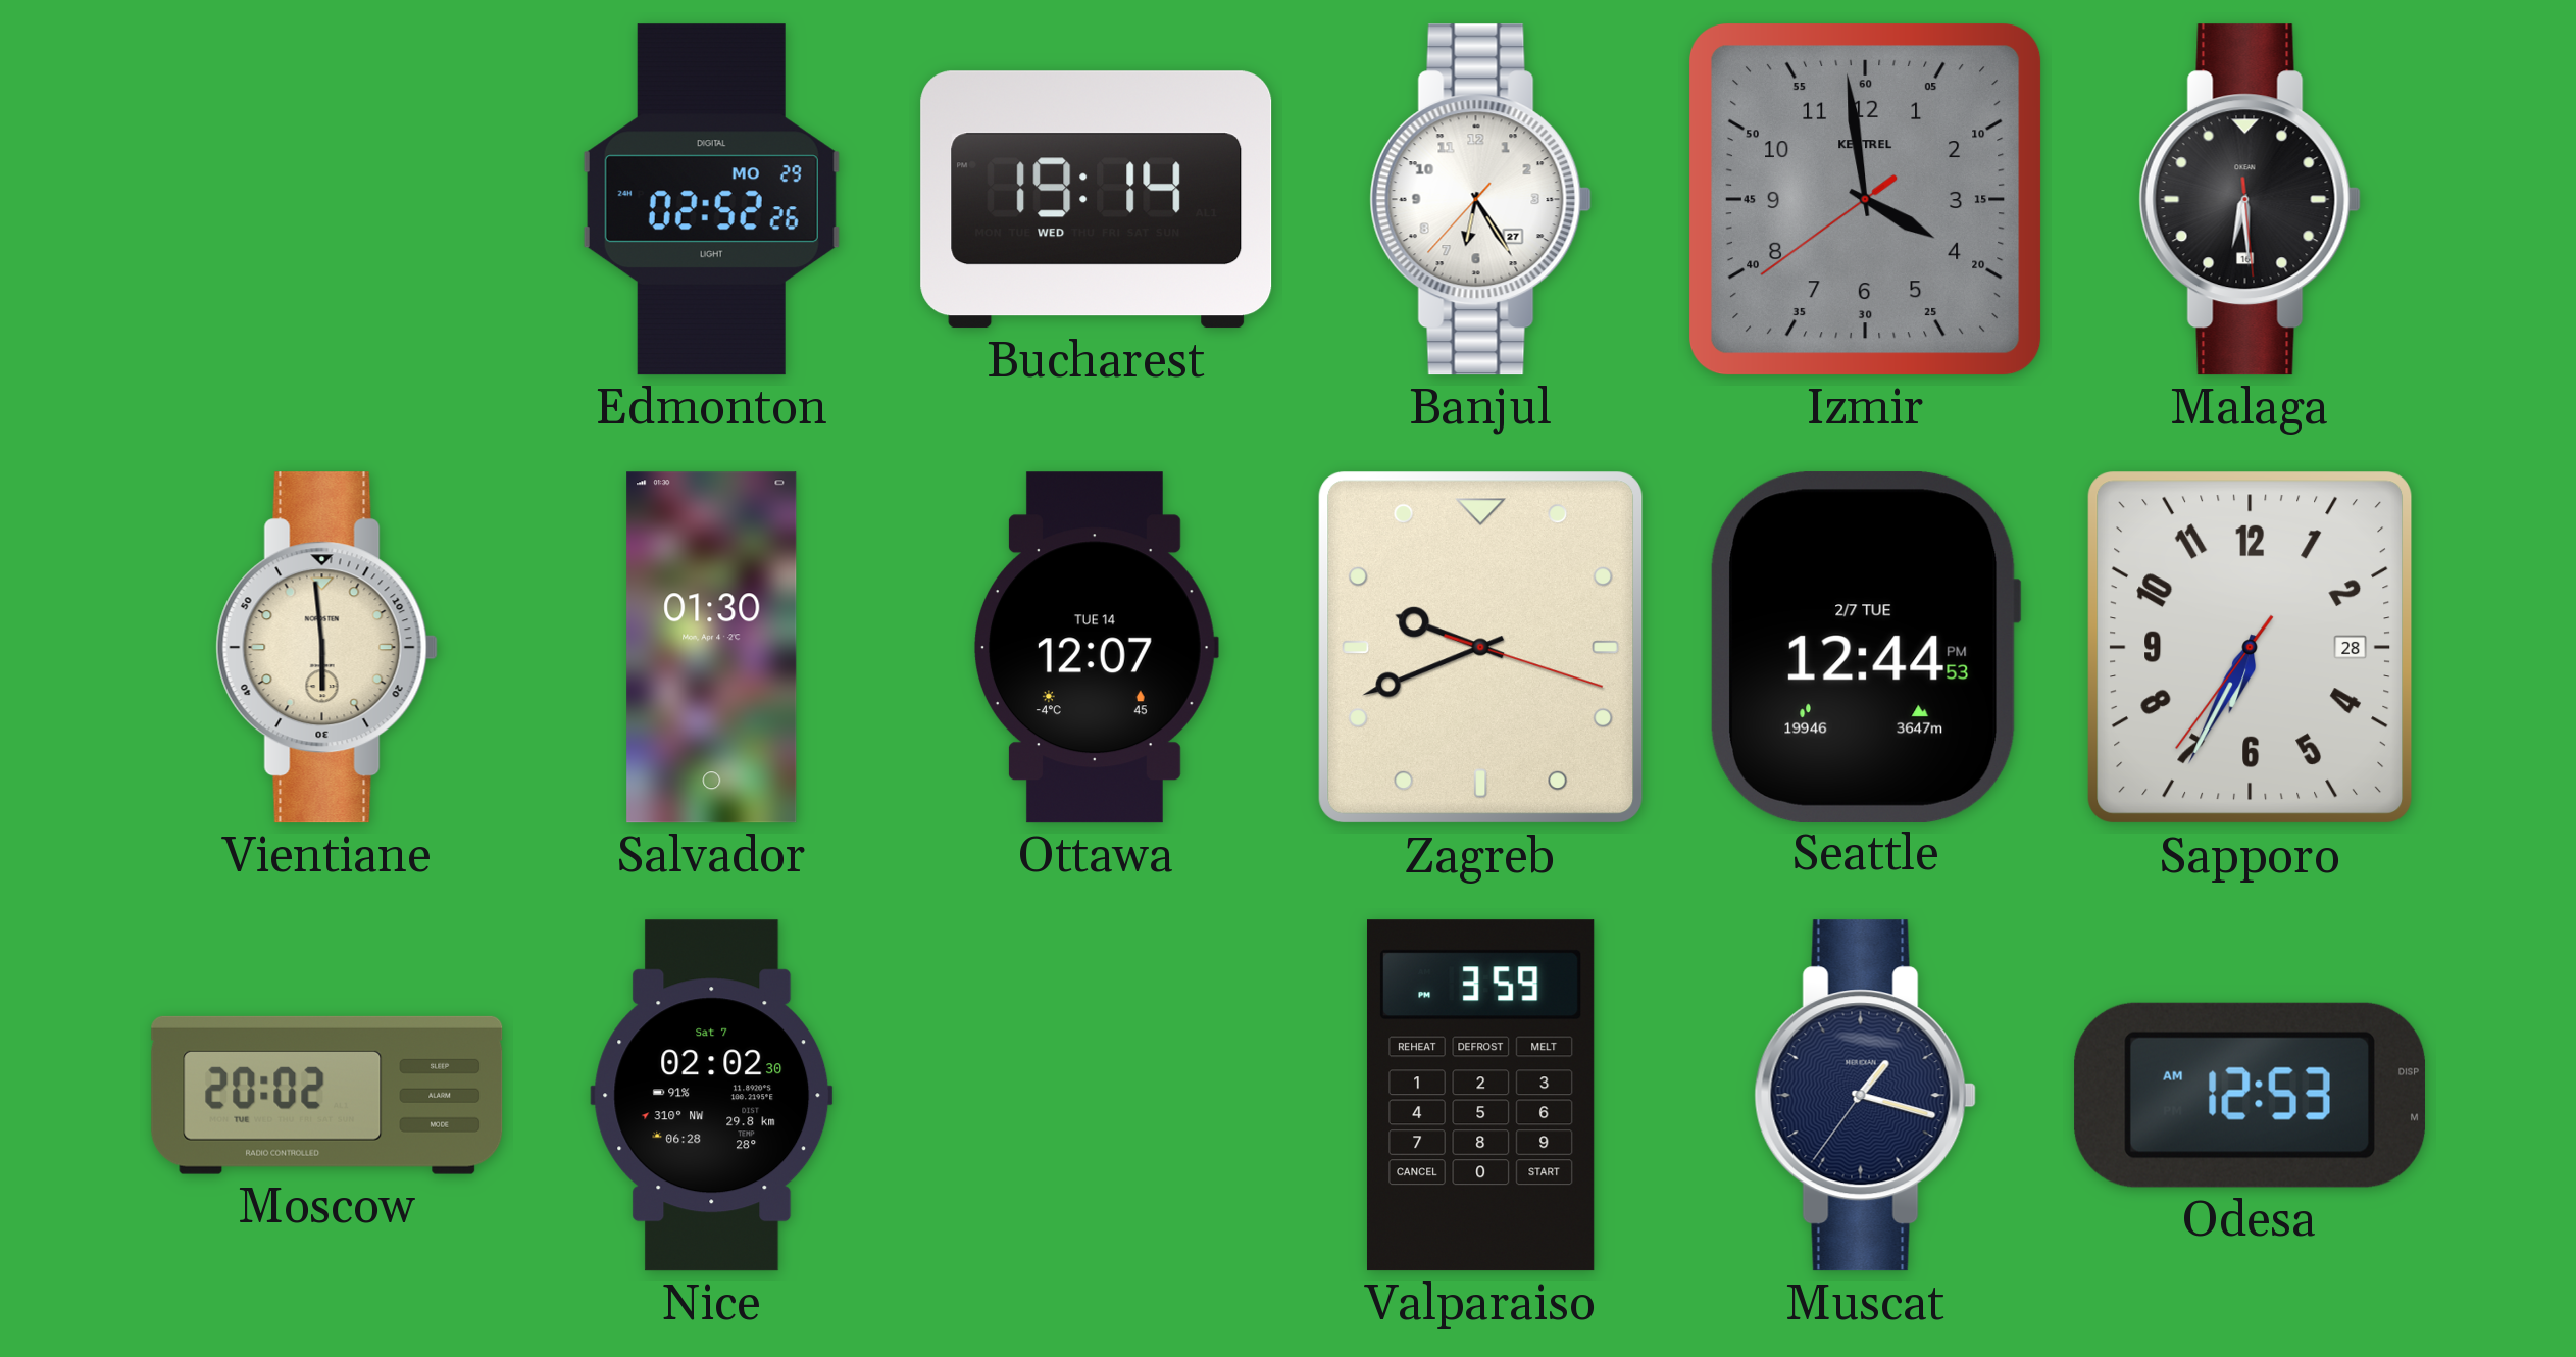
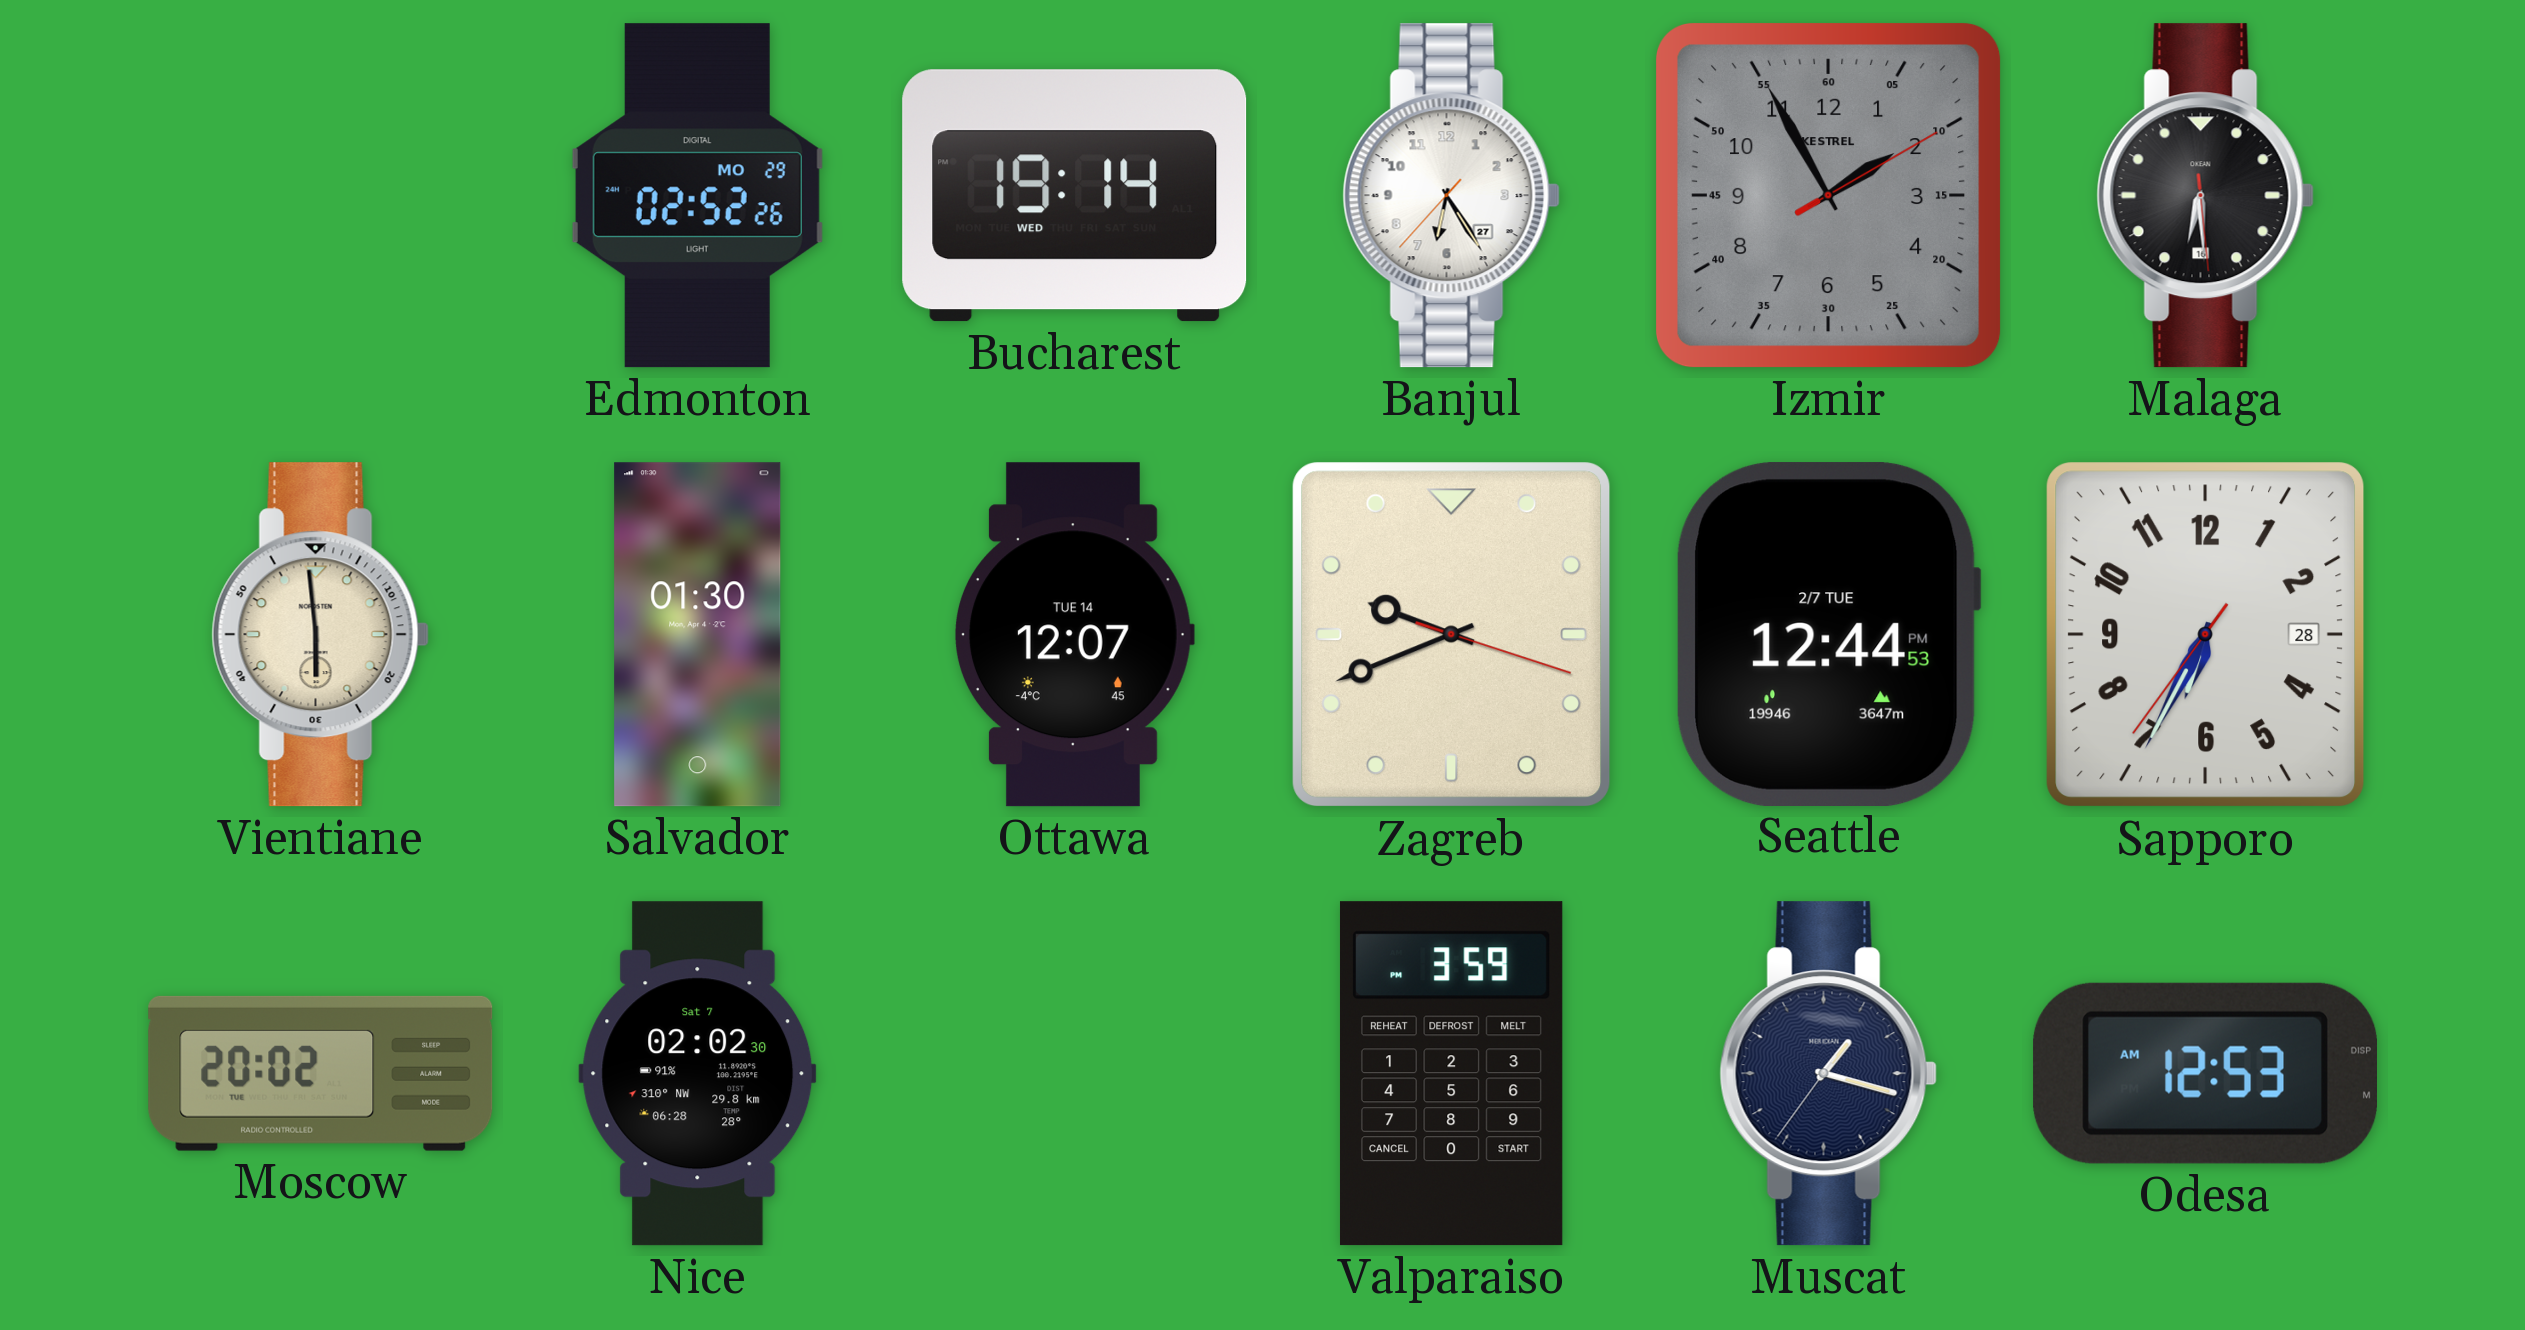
Izmir: 3:58 -> 1:55 (1828, 195)
